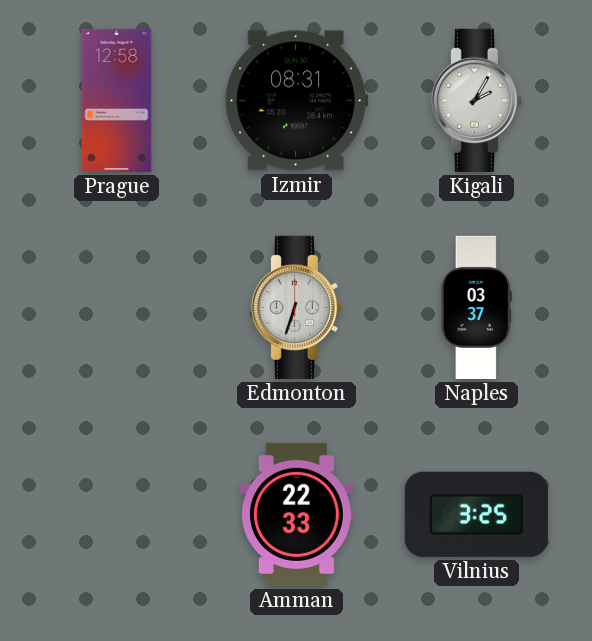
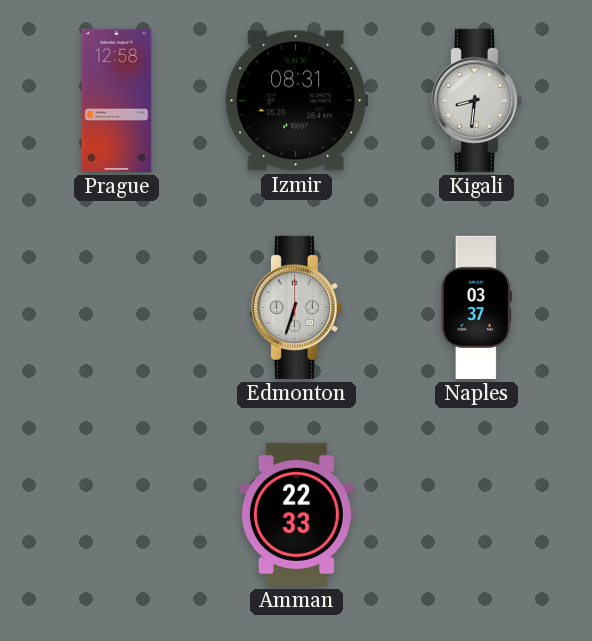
Kigali: 2:05 -> 8:31 (476, 100)
Vilnius: 3:25 -> none (476, 514)
